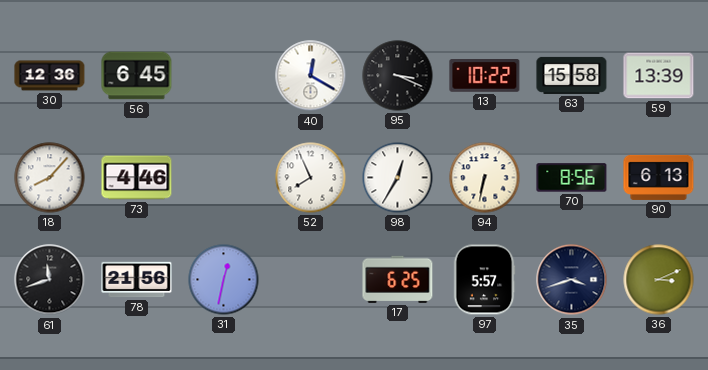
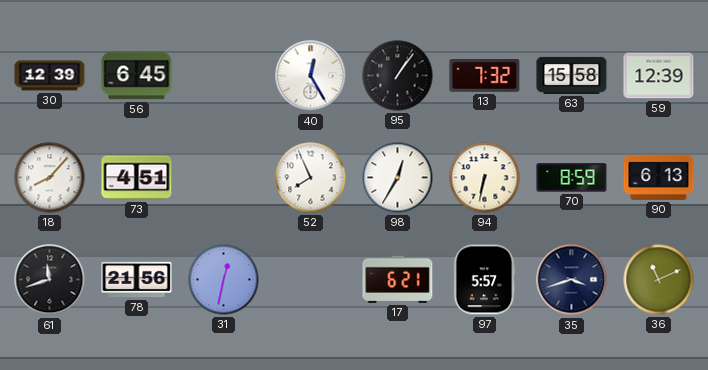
30: 12:36 -> 12:39 (50, 76)
40: 12:20 -> 12:25 (311, 76)
95: 3:19 -> 1:06 (398, 76)
13: 10:22 -> 7:32 (485, 76)
59: 13:39 -> 12:39 (659, 76)
73: 4:46 -> 4:51 (137, 178)
70: 8:56 -> 8:59 (572, 178)
17: 6:25 -> 6:21 (398, 279)
36: 3:11 -> 11:11 (659, 280)
